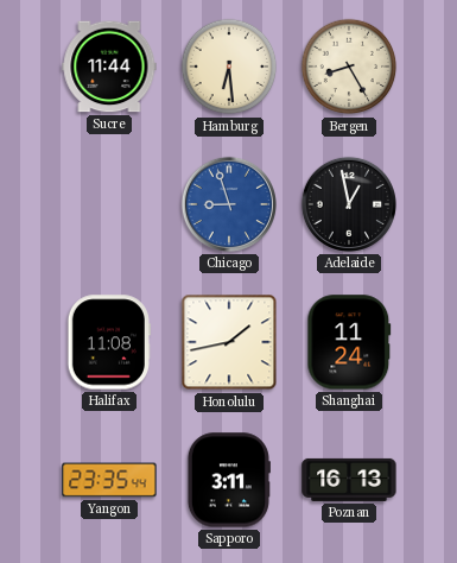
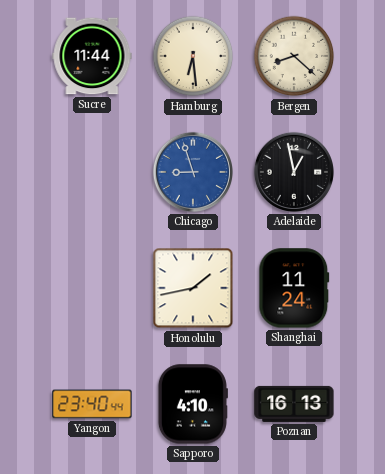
Bergen: 8:25 -> 8:22 (294, 56)
Halifax: 11:08 -> none (109, 342)
Yangon: 23:35 -> 23:40 (92, 404)
Sapporo: 3:11 -> 4:10 (192, 404)
